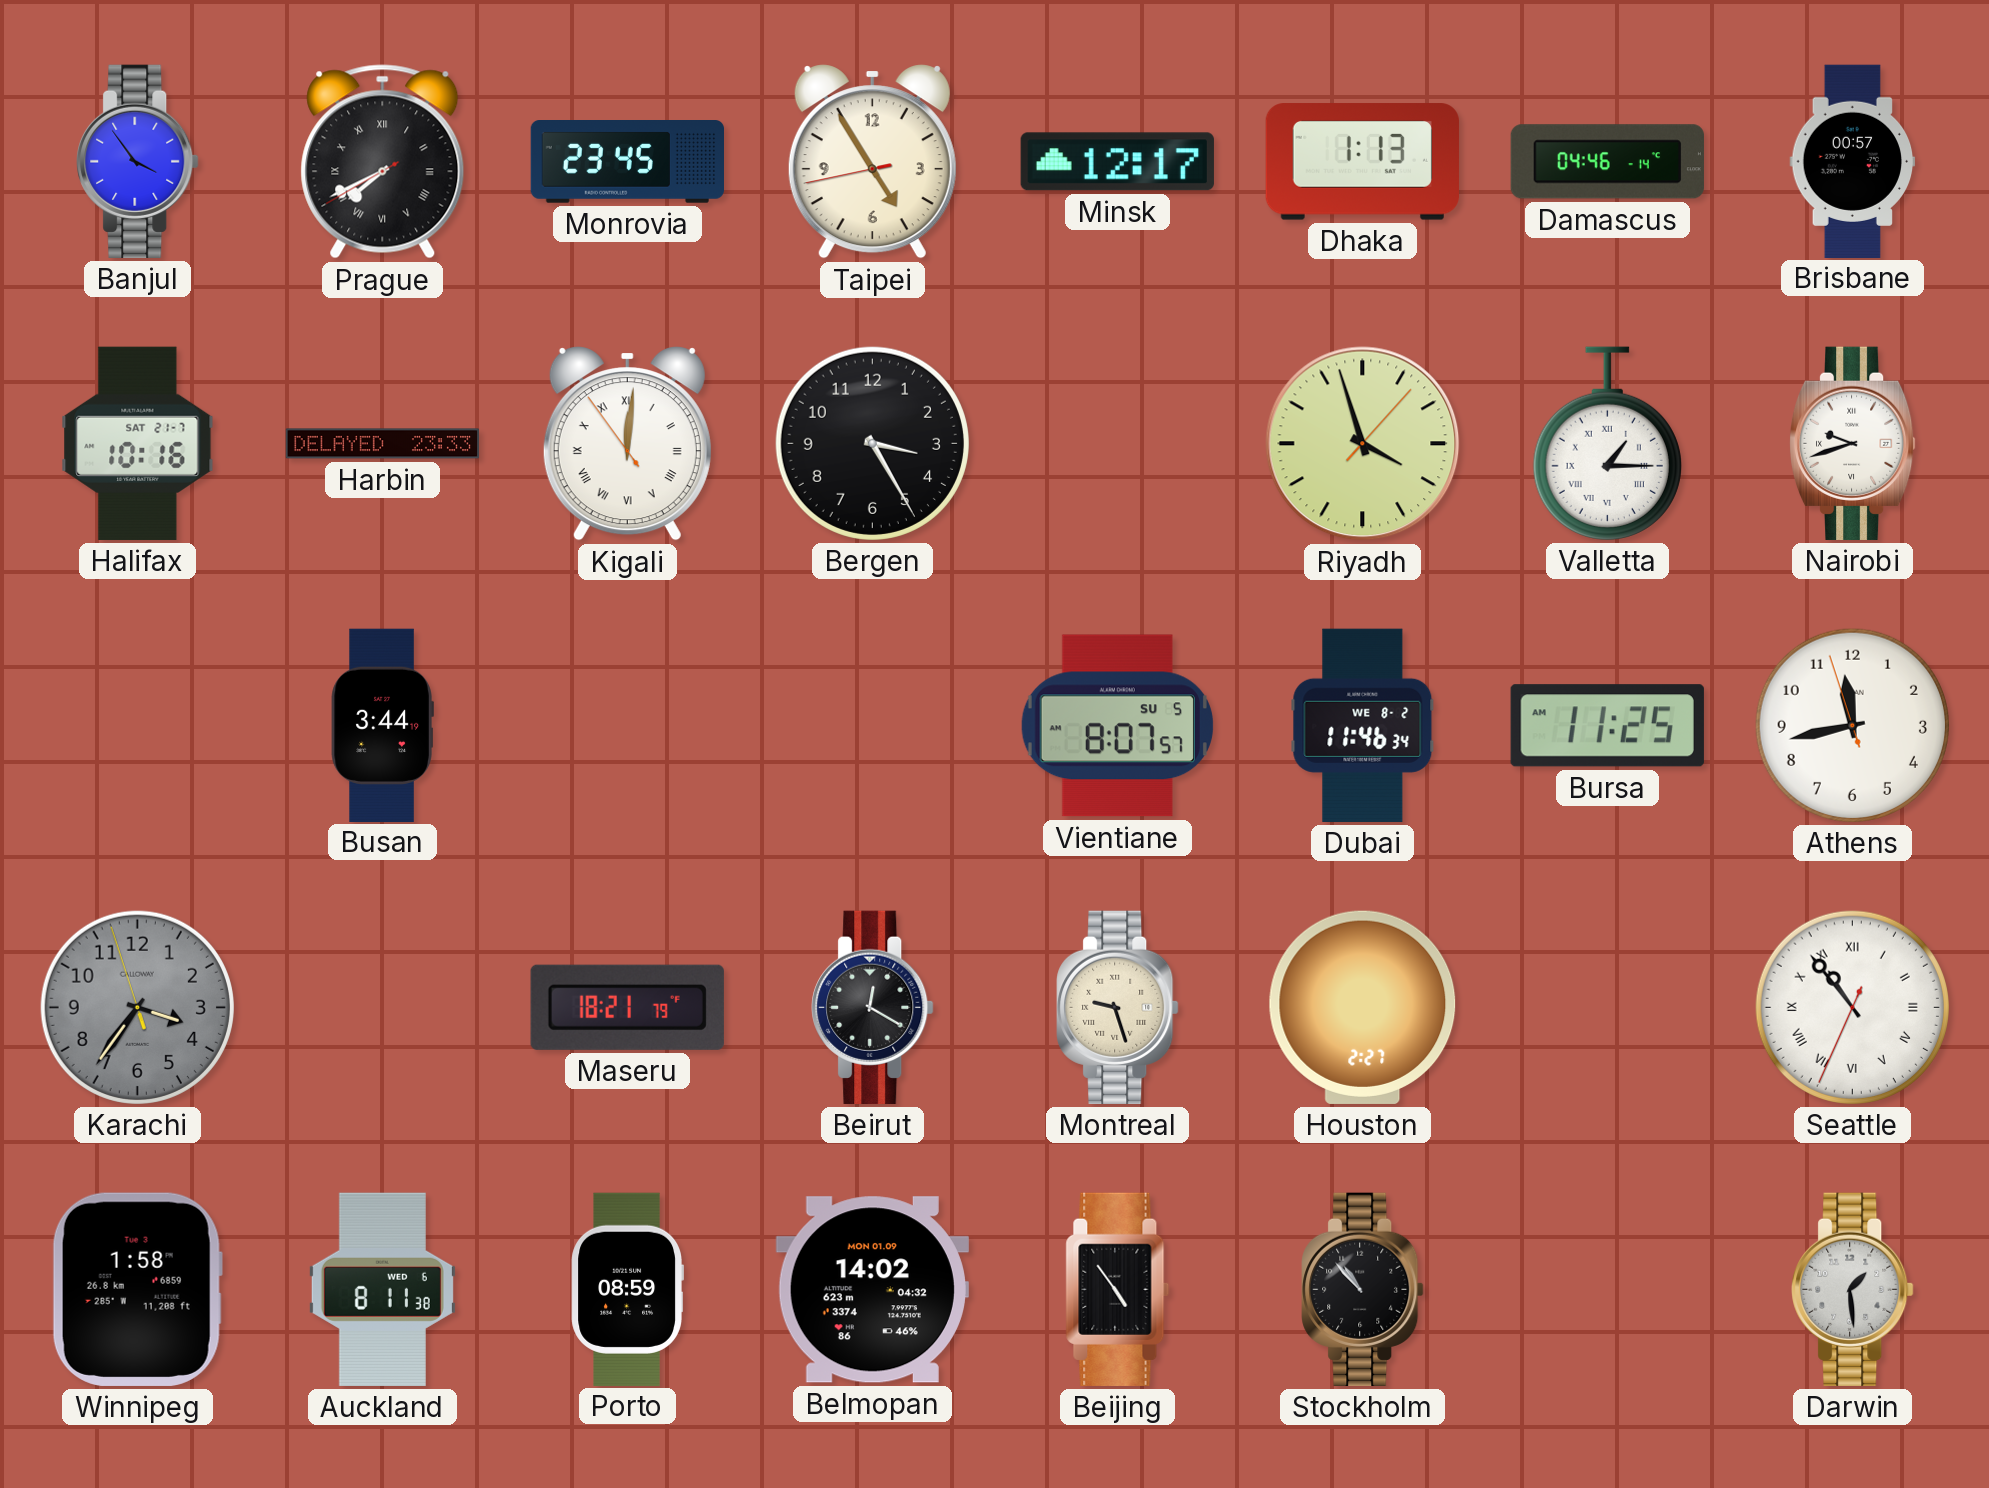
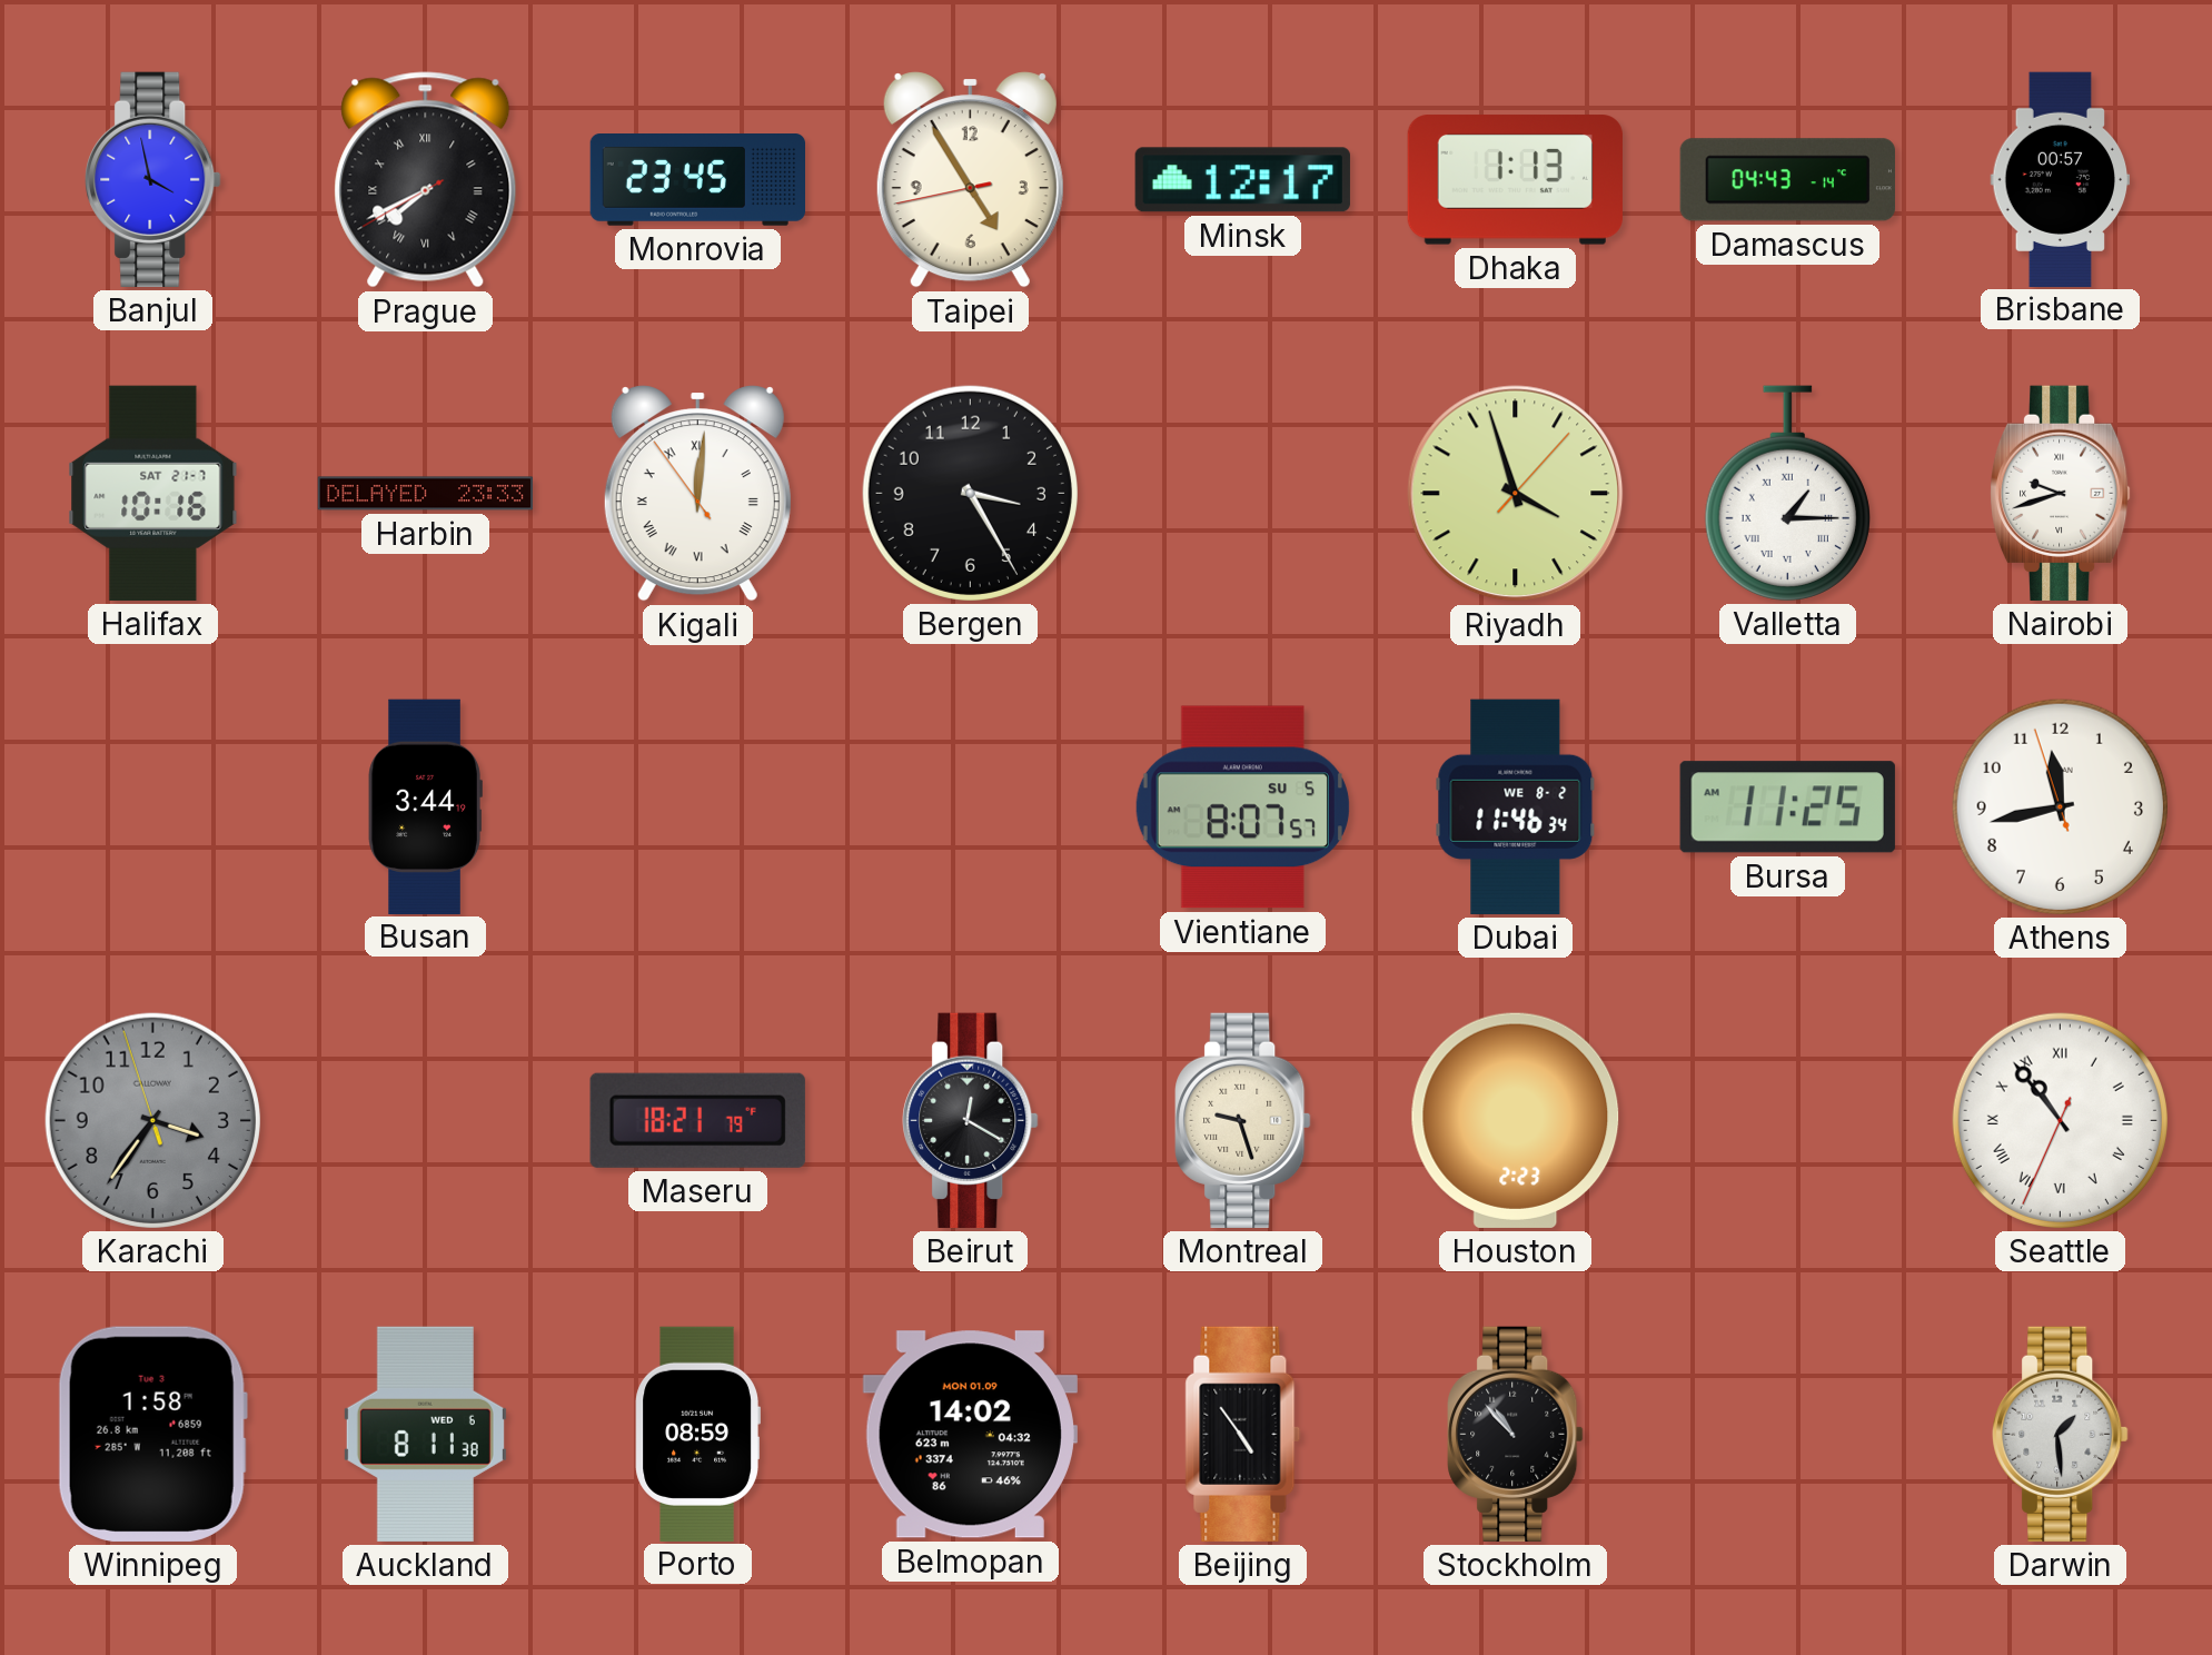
Banjul: 3:54 -> 3:58 (153, 179)
Damascus: 04:46 -> 04:43 (1787, 180)
Houston: 2:27 -> 2:23 (1516, 1120)
